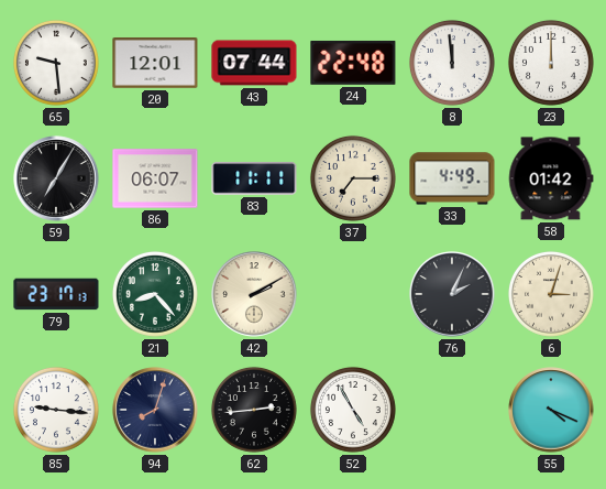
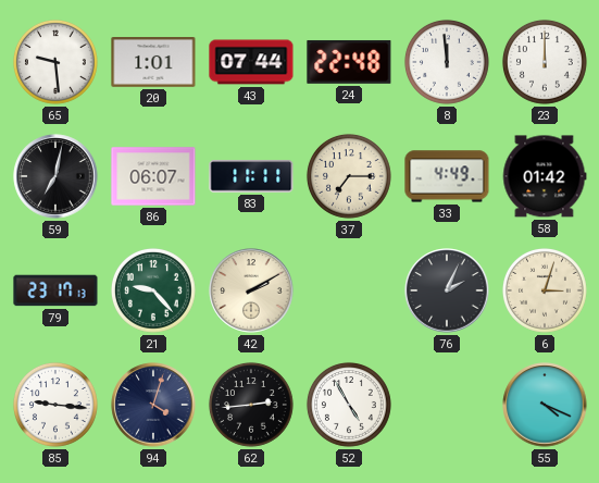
20: 12:01 -> 1:01 (153, 63)
59: 7:05 -> 7:02 (55, 176)
21: 8:23 -> 9:23 (153, 290)
94: 8:03 -> 4:03 (153, 405)
